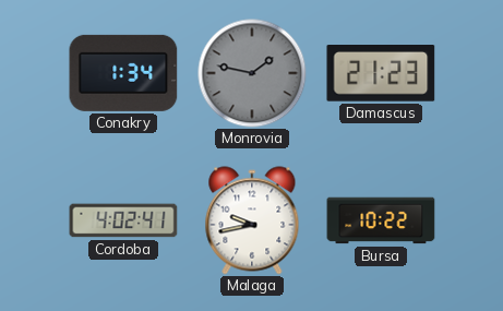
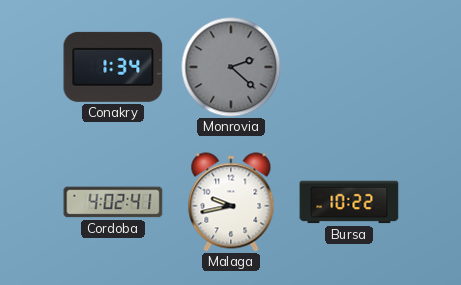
Monrovia: 1:47 -> 2:22 (231, 67)
Damascus: 21:23 -> none (381, 74)
